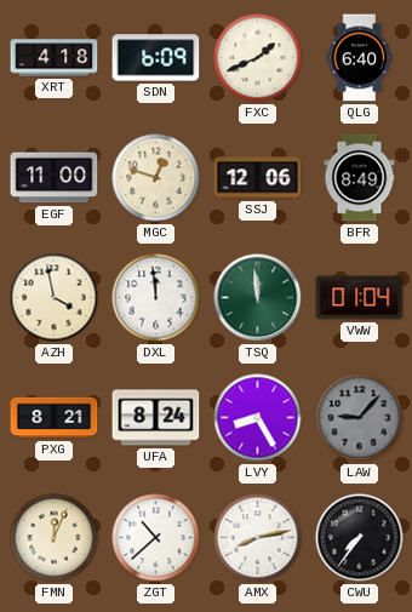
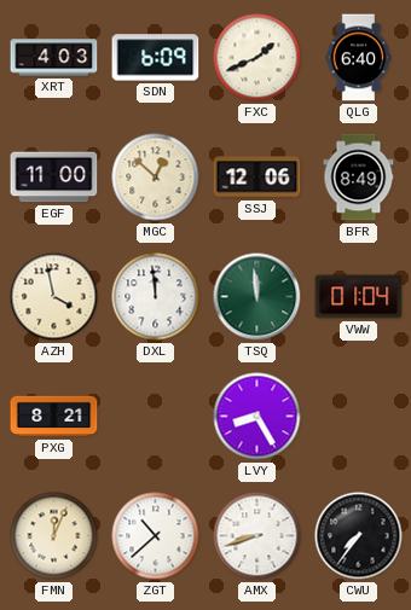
XRT: 4:18 -> 4:03 (54, 58)
MGC: 12:48 -> 12:52 (156, 178)
UFA: 8:24 -> none (156, 418)
LAW: 9:07 -> none (360, 418)
AMX: 8:13 -> 8:42 (257, 536)
